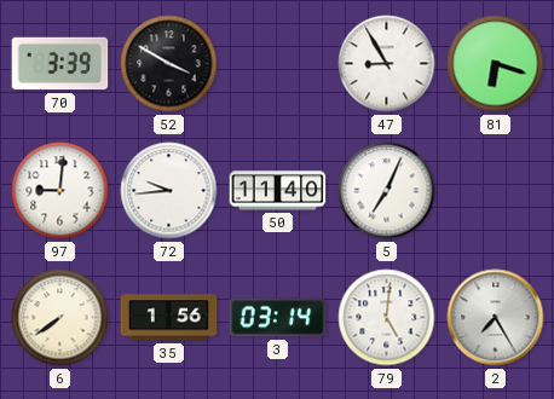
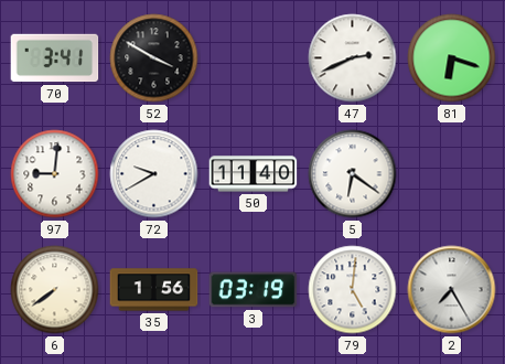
70: 3:39 -> 3:41 (55, 58)
47: 8:55 -> 2:41 (353, 58)
72: 9:44 -> 9:40 (154, 174)
5: 7:04 -> 6:21 (353, 174)
3: 03:14 -> 03:19 (254, 290)
